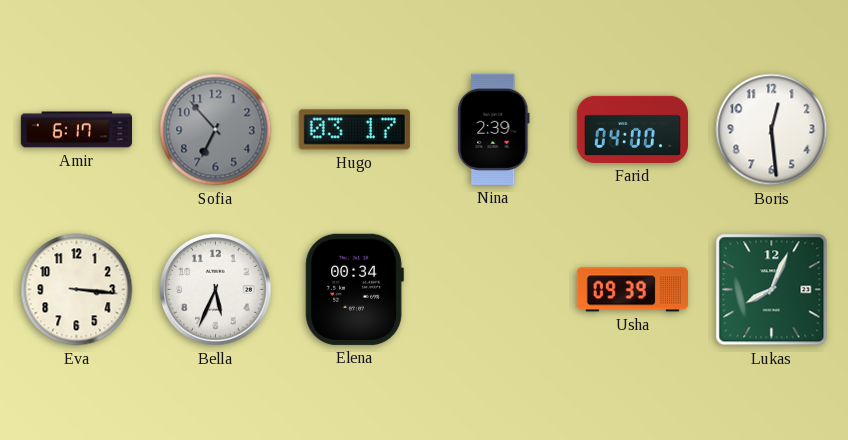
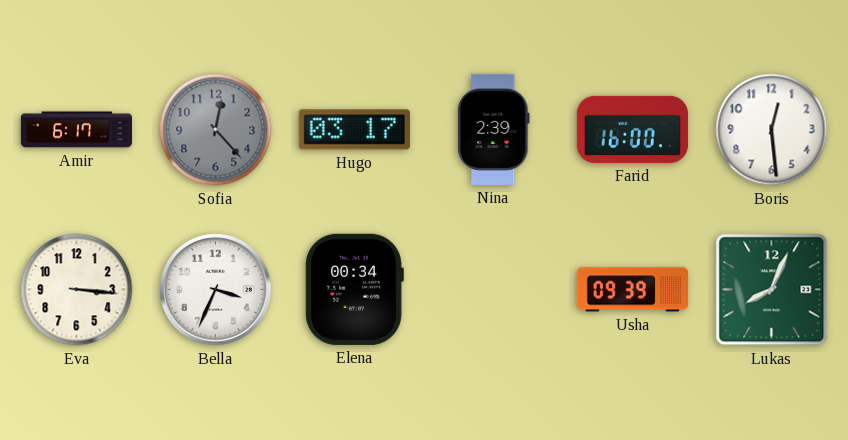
Sofia: 6:53 -> 12:23 (216, 130)
Farid: 04:00 -> 16:00 (632, 129)
Bella: 5:34 -> 3:34 (216, 290)
